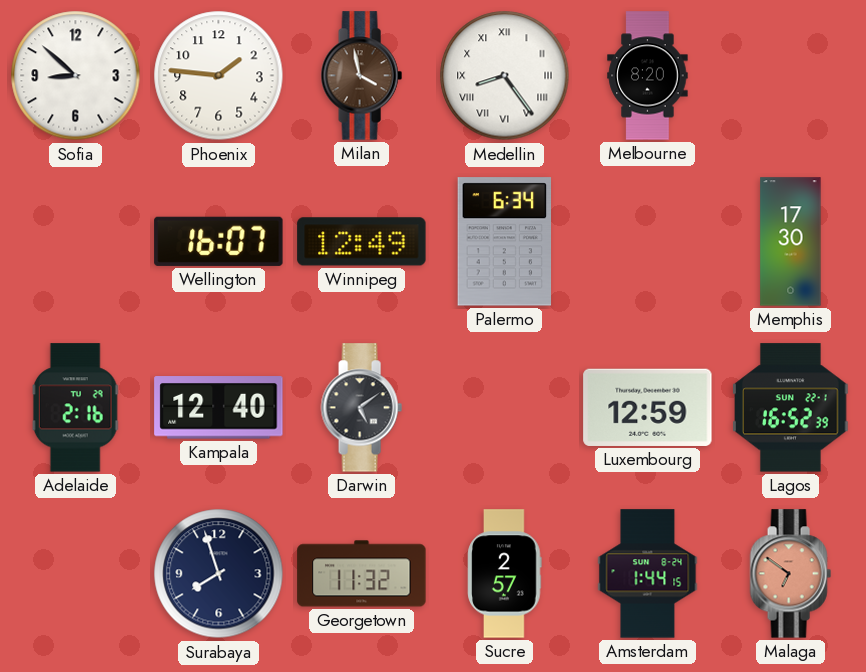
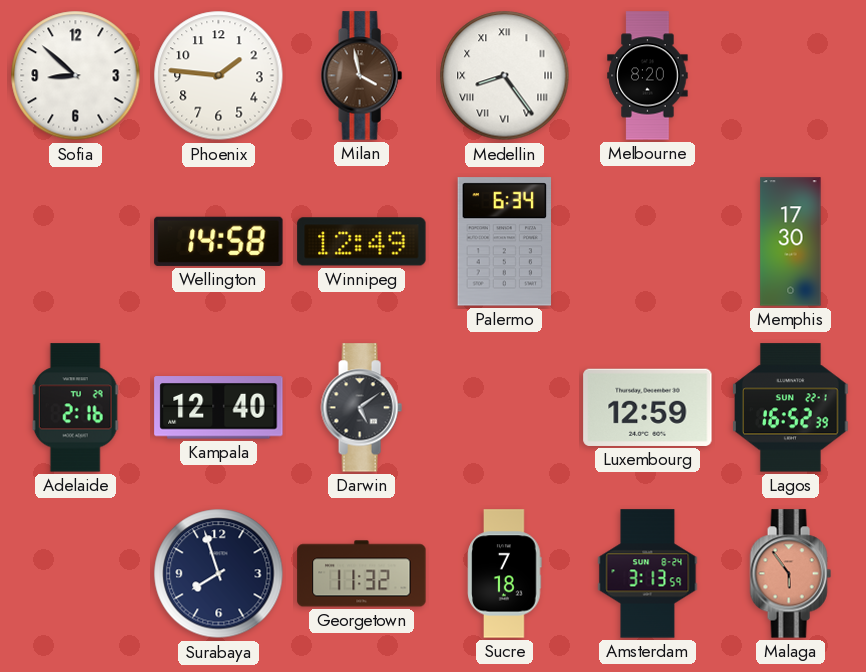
Wellington: 16:07 -> 14:58 (219, 241)
Sucre: 2:57 -> 7:18 (505, 574)
Amsterdam: 1:44 -> 3:13 (648, 574)
Malaga: 6:51 -> 5:54 (790, 574)
